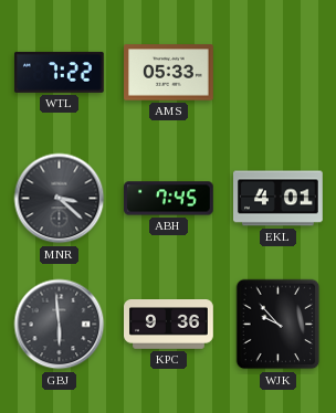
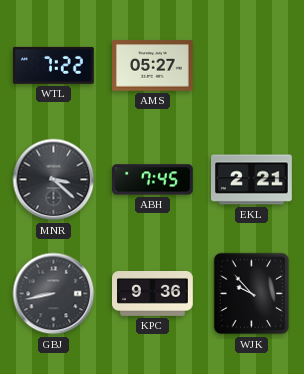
AMS: 05:33 -> 05:27 (153, 66)
EKL: 4:01 -> 2:21 (252, 180)
GBJ: 5:59 -> 8:43 (54, 294)
